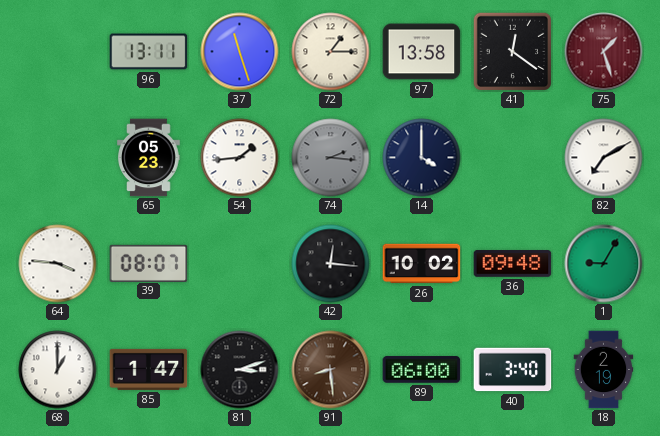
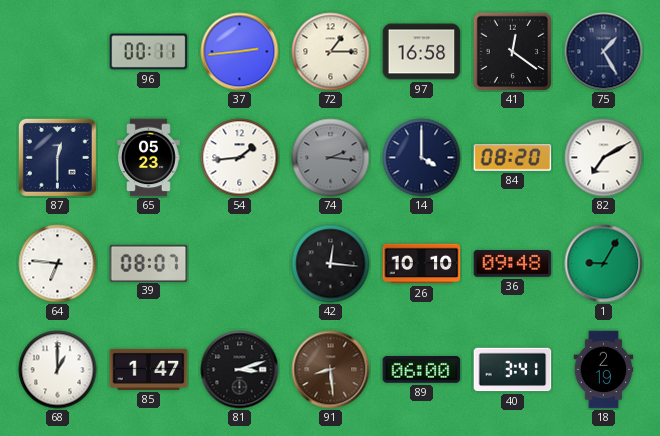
96: 13:11 -> 00:11 (149, 52)
37: 11:27 -> 2:44 (240, 52)
97: 13:58 -> 16:58 (422, 52)
75: 1:27 -> 1:25 (604, 52)
75 dial: burgundy -> navy (604, 52)
87: none -> 12:30 (57, 157)
84: none -> 08:20 (513, 158)
64: 3:46 -> 6:46 (58, 264)
26: 10:02 -> 10:10 (422, 264)
40: 3:40 -> 3:41 (513, 370)
